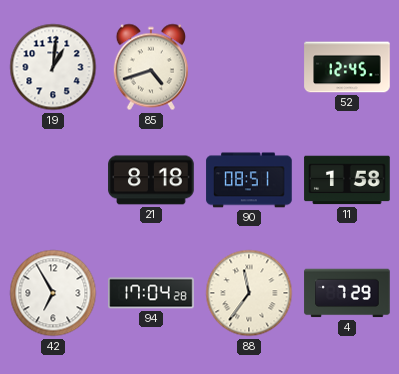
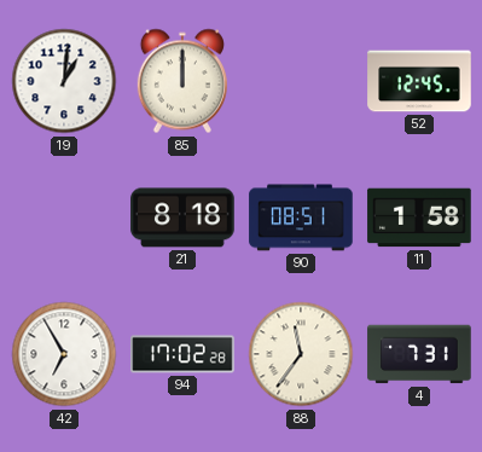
85: 4:42 -> 12:00 (182, 81)
94: 17:04 -> 17:02 (182, 354)
4: 7:29 -> 7:31 (419, 354)
